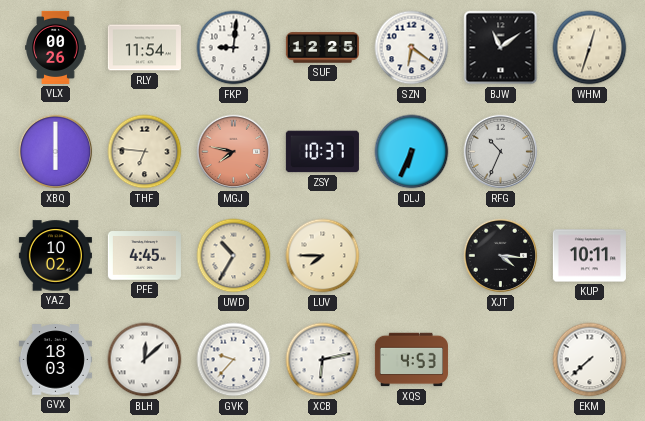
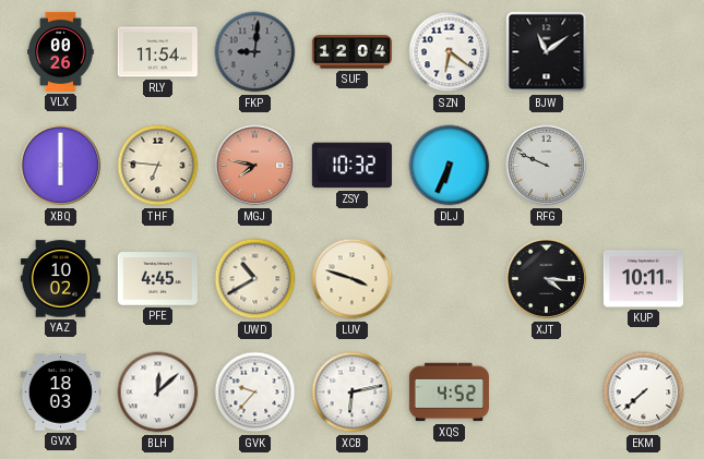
FKP dial: white -> grey (255, 52)
SUF: 12:25 -> 12:04 (351, 52)
WHM: 12:33 -> none (590, 48)
ZSY: 10:37 -> 10:32 (351, 166)
RFG: 10:34 -> 9:49 (547, 166)
UWD: 10:35 -> 10:40 (255, 279)
LUV: 7:45 -> 3:48 (353, 279)
XQS: 4:53 -> 4:52 (449, 392)
